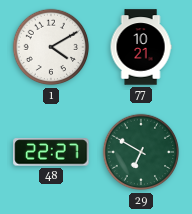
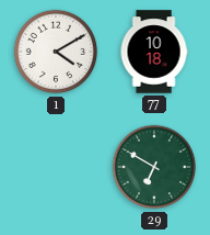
77: 10:21 -> 10:18 (154, 52)
48: 22:27 -> none (51, 152)
